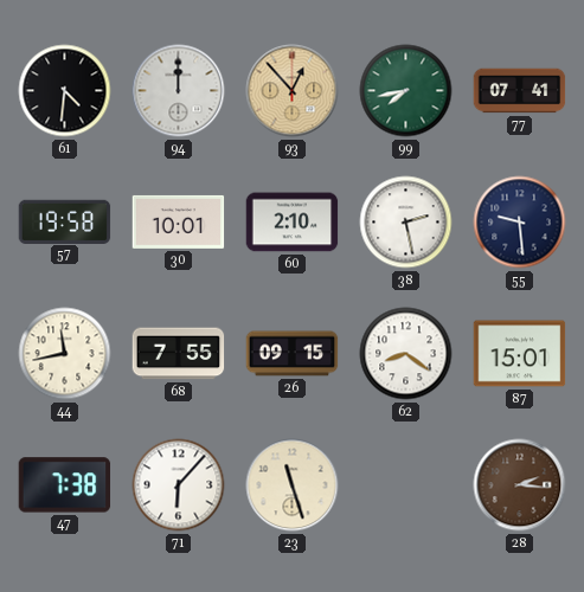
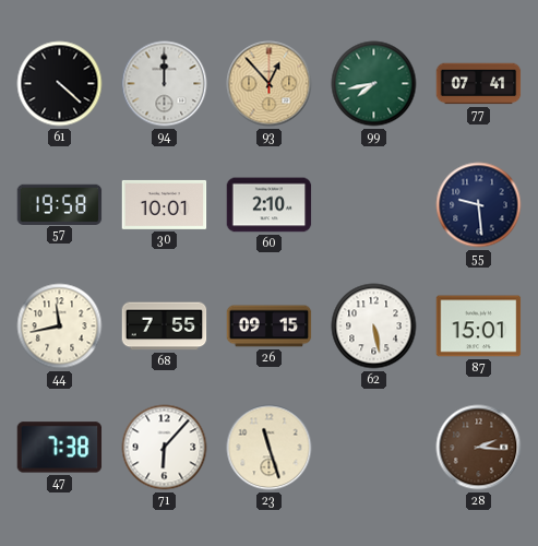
61: 4:31 -> 4:22 (60, 84)
38: 2:28 -> none (406, 223)
62: 8:21 -> 5:28 (374, 327)
